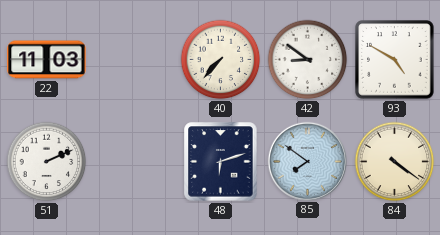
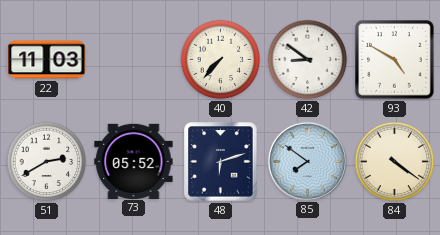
51: 2:11 -> 2:40 (47, 162)
73: none -> 05:52 (134, 161)
